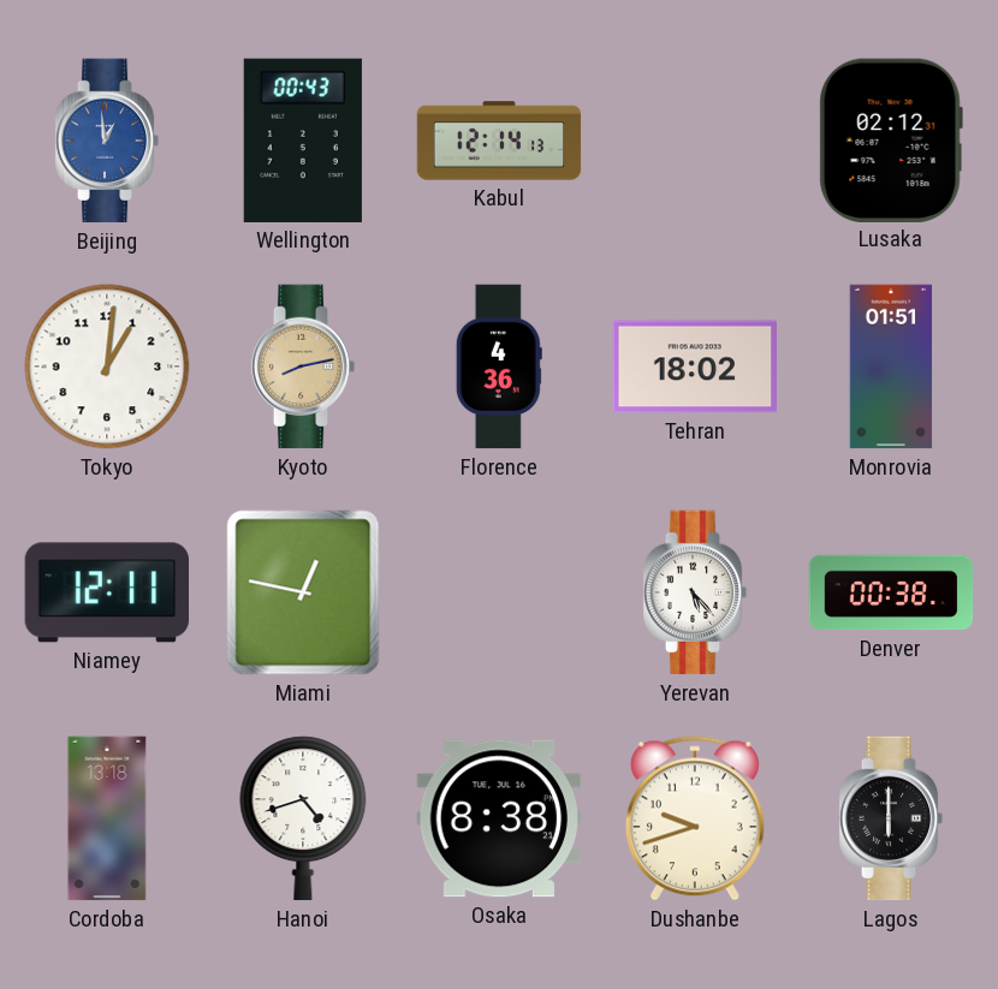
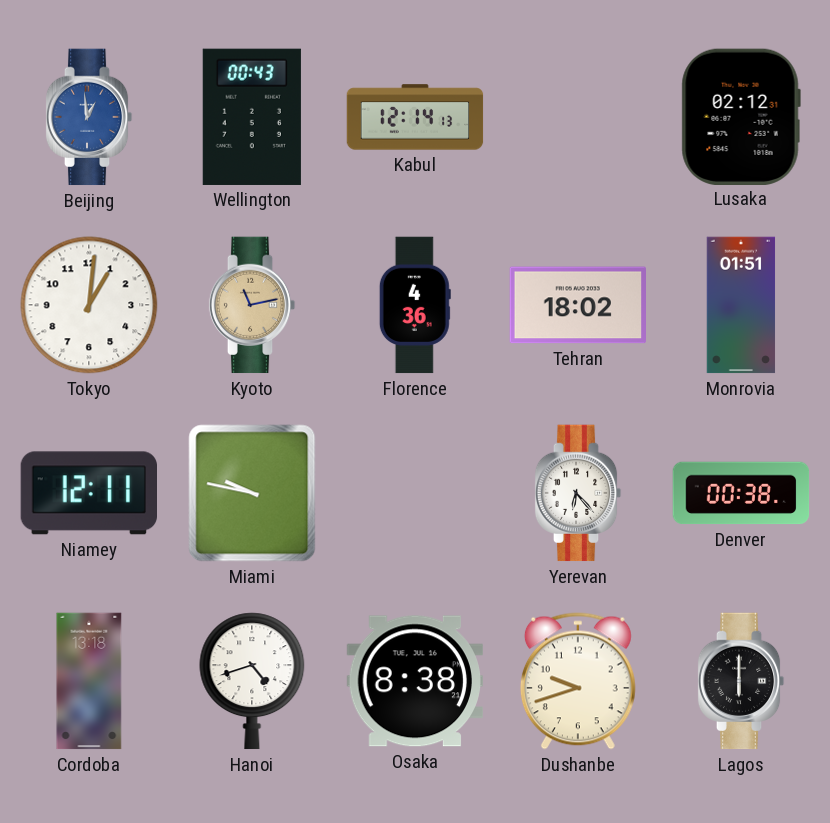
Kyoto: 8:13 -> 11:13 (252, 305)
Miami: 12:47 -> 9:47 (252, 493)
Yerevan: 5:23 -> 6:23 (578, 493)
